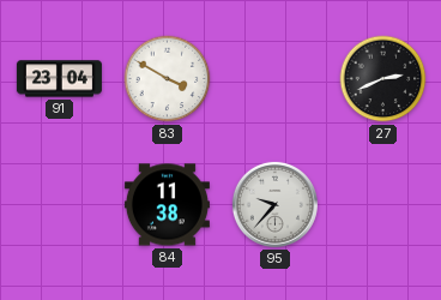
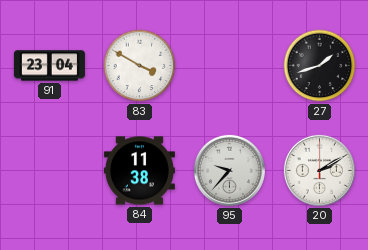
27: 2:41 -> 1:42 (320, 66)
20: none -> 2:10 (319, 170)
